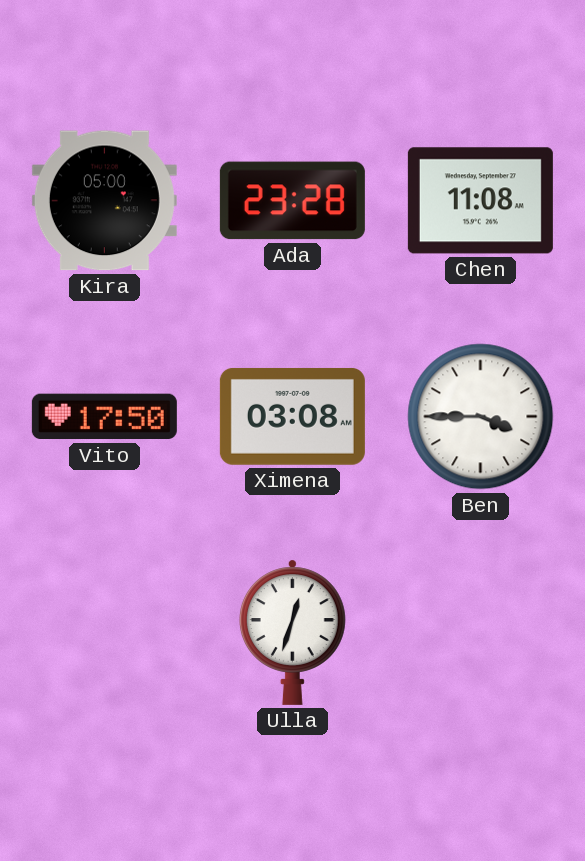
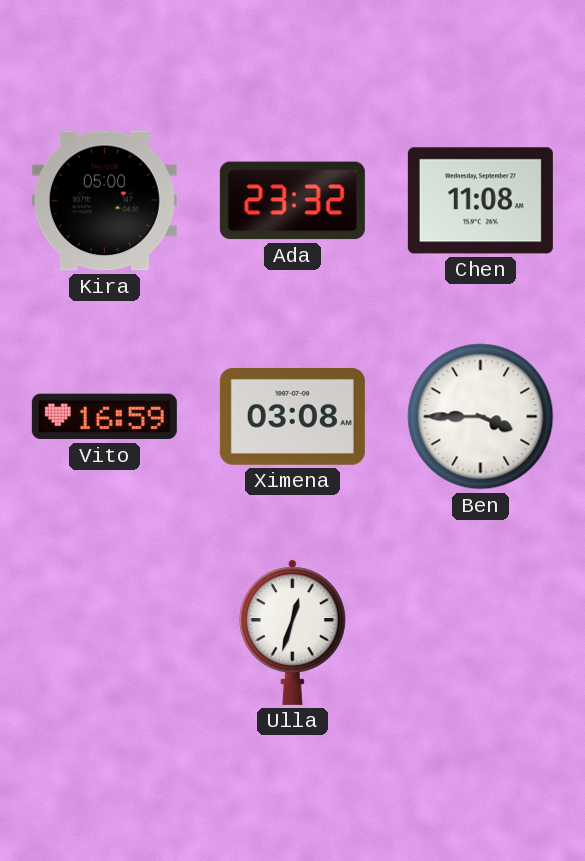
Ada: 23:28 -> 23:32 (292, 201)
Vito: 17:50 -> 16:59 (104, 417)
